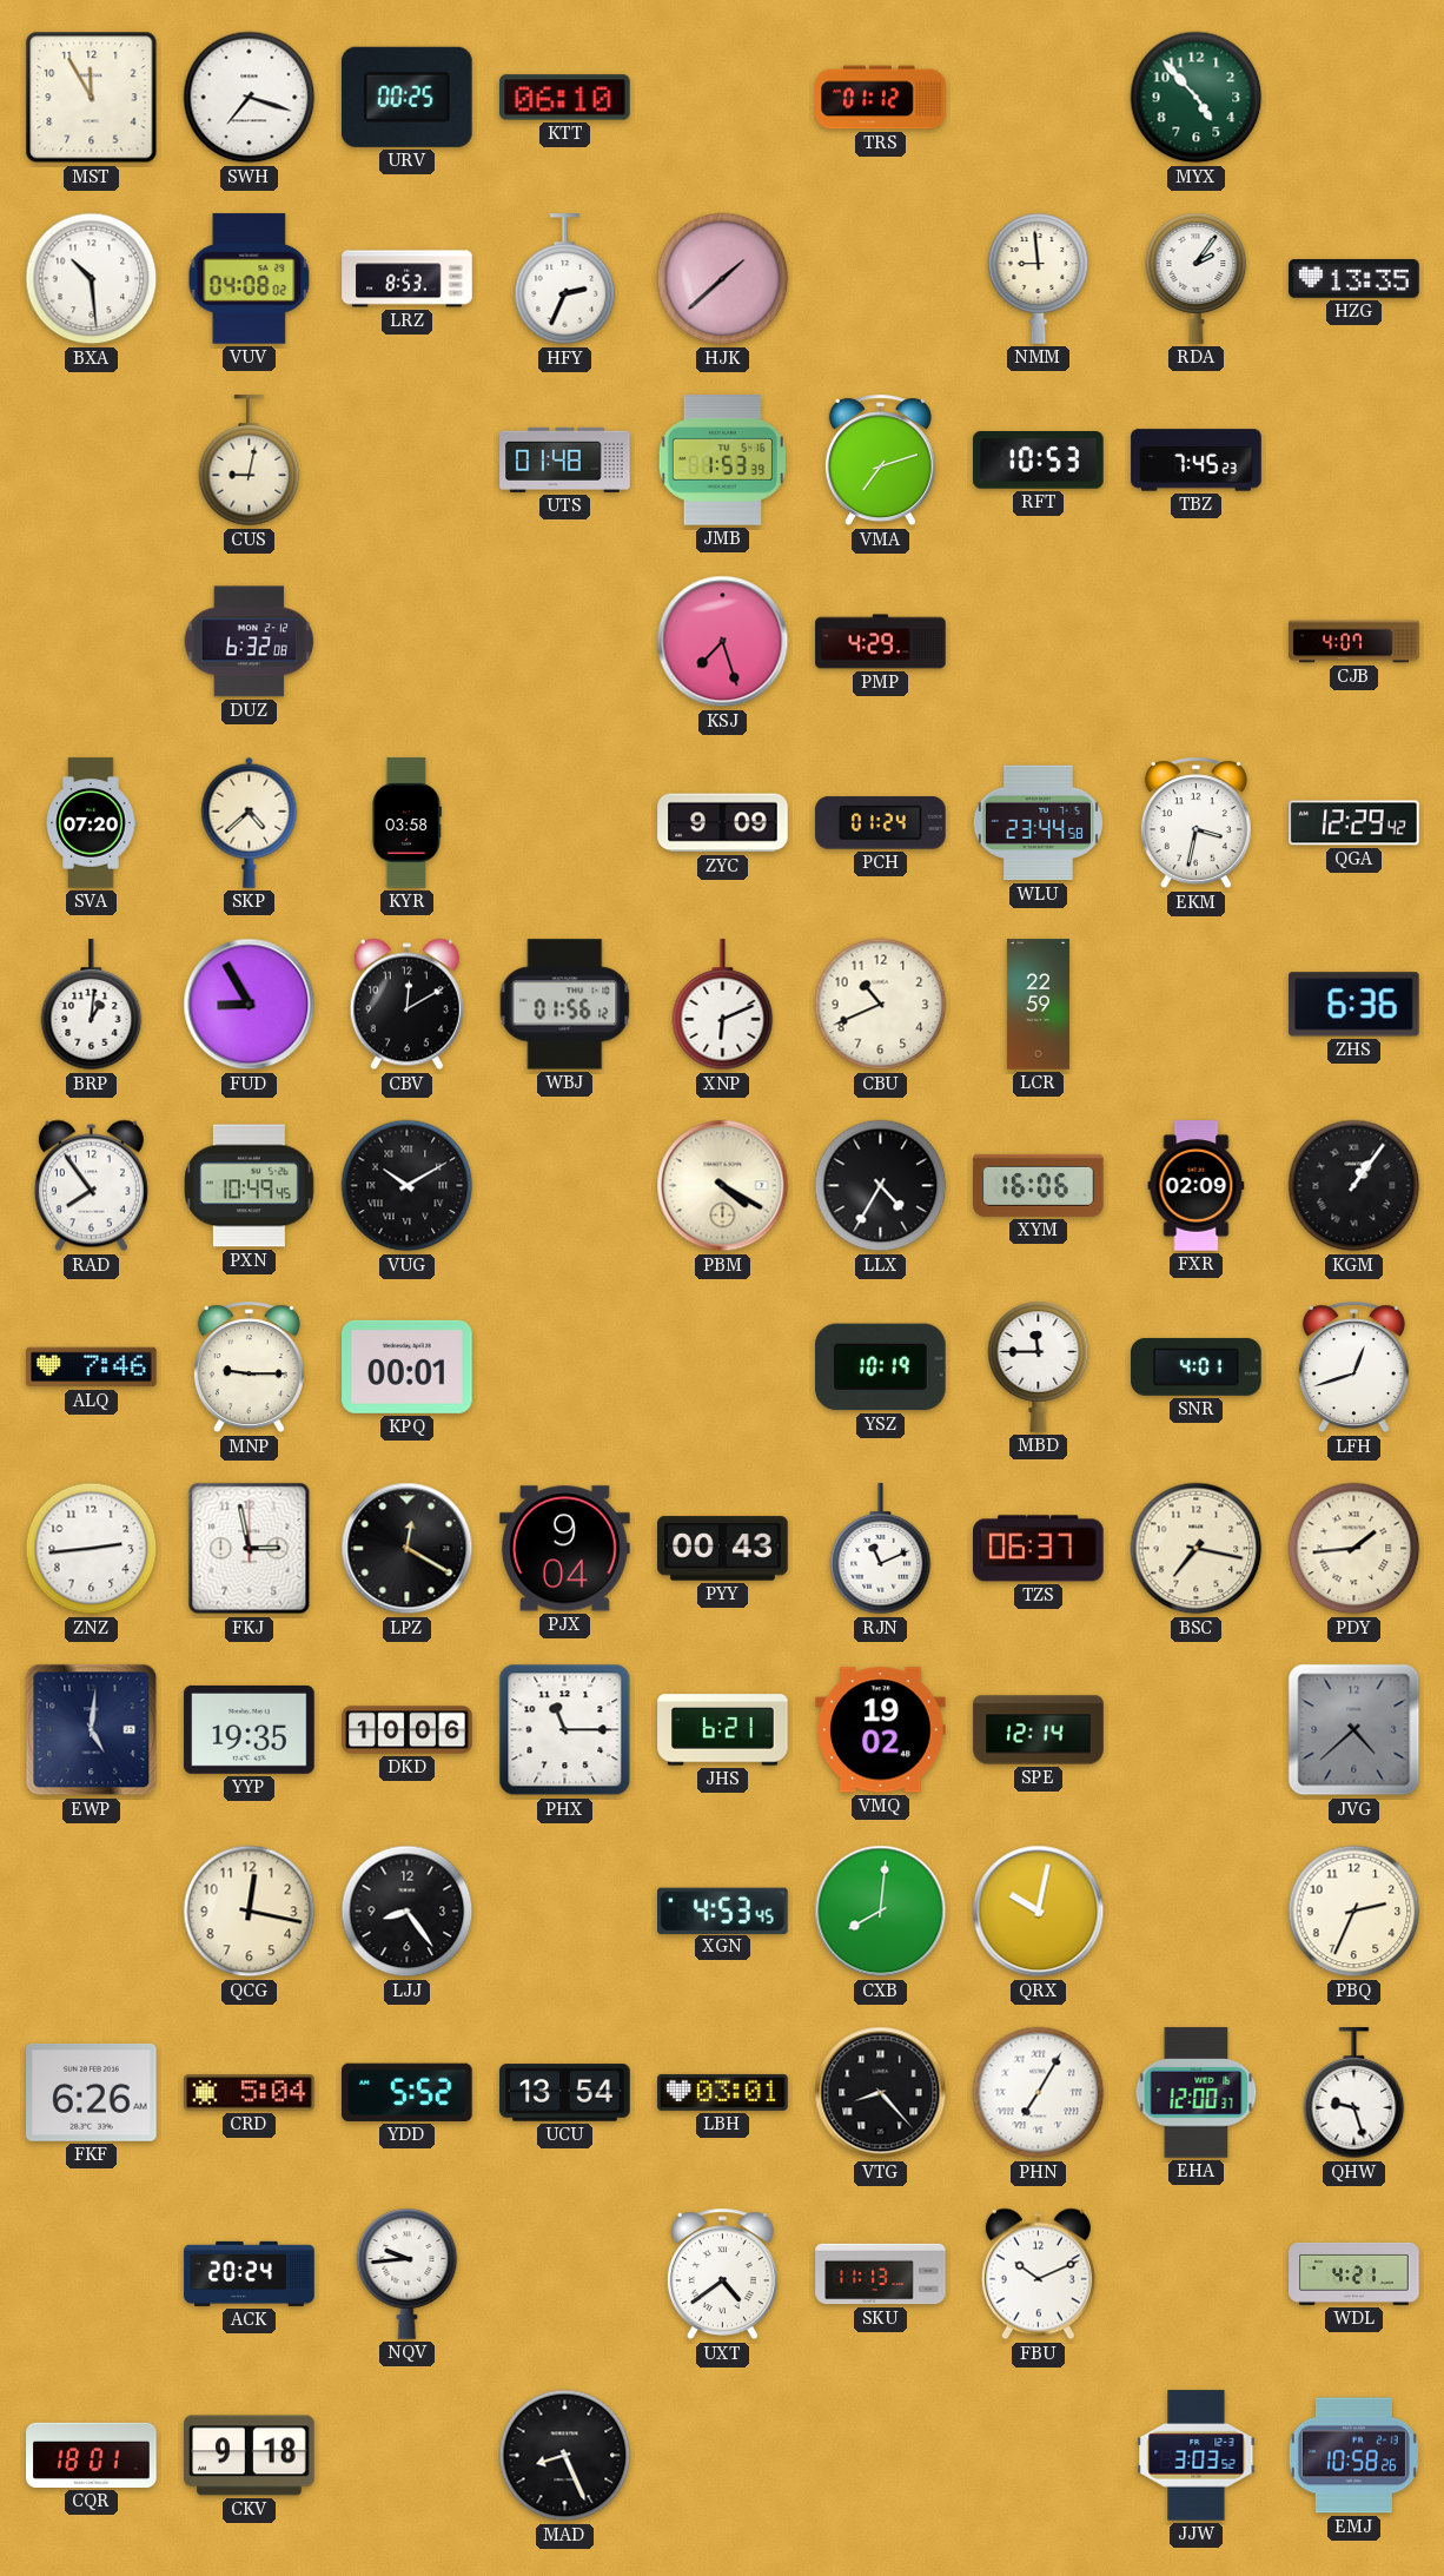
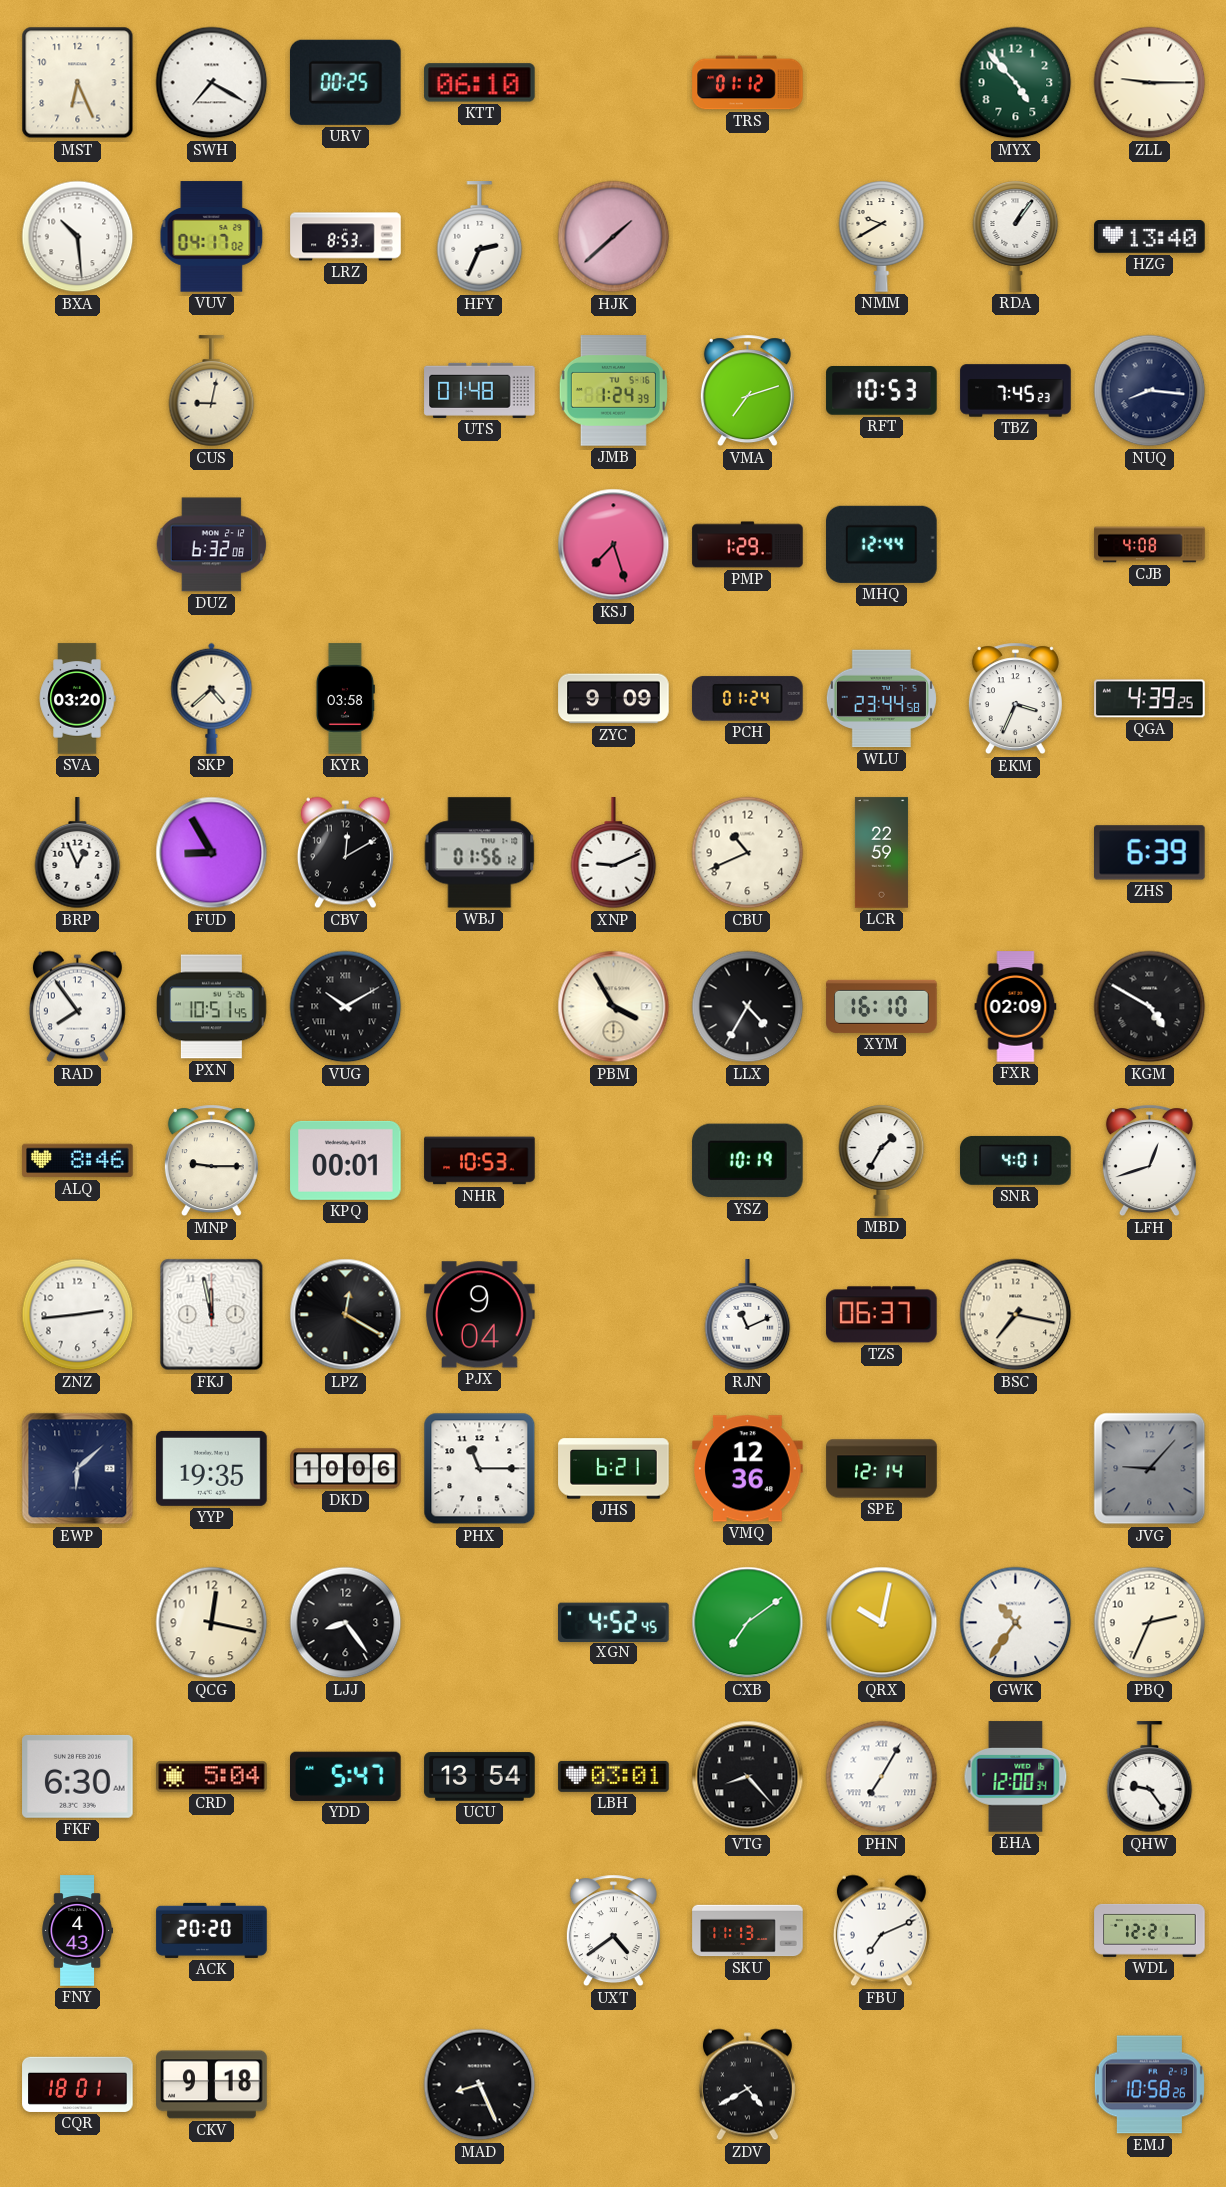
MST: 11:55 -> 6:26 (78, 83)
SWH: 7:18 -> 7:20 (212, 83)
ZLL: none -> 9:15 (1150, 83)
VUV: 04:08 -> 04:17 (212, 237)
NMM: 8:59 -> 9:40 (882, 236)
RDA: 2:06 -> 1:06 (1016, 236)
HZG: 13:35 -> 13:40 (1150, 237)
JMB: 1:53 -> 1:24 (613, 391)
NUQ: none -> 8:16 (1150, 391)
PMP: 4:29 -> 1:29 (748, 545)
MHQ: none -> 12:44 (882, 544)
CJB: 4:07 -> 4:08 (1150, 545)
SVA: 07:20 -> 03:20 (77, 699)
EKM: 3:32 -> 3:34 (1015, 699)
QGA: 12:29 -> 4:39 (1150, 699)
BRP: 1:01 -> 12:56 (78, 853)
XNP: 6:11 -> 9:11 (614, 853)
ZHS: 6:36 -> 6:39 (1150, 853)
PXN: 10:49 -> 10:51 (212, 1007)
PBM: 4:20 -> 3:55 (614, 1007)
XYM: 16:06 -> 16:10 (882, 1006)
KGM: 1:06 -> 4:50 (1150, 1007)
ALQ: 7:46 -> 8:46 (78, 1161)
NHR: none -> 10:53 (480, 1161)
MBD: 11:45 -> 1:35 (882, 1160)
FKJ: 2:58 -> 11:58 (212, 1315)
PYY: 00:43 -> none (723, 1549)
PDY: 1:44 -> none (1354, 1549)
EWP: 5:01 -> 6:08 (78, 1469)
VMQ: 19:02 -> 12:36 (748, 1469)
JVG: 4:38 -> 9:07 (1150, 1469)
XGN: 4:53 -> 4:52 (614, 1622)
CXB: 8:01 -> 7:09 (748, 1623)
GWK: none -> 10:36 (1016, 1623)
FKF: 6:26 -> 6:30 (78, 1776)
YDD: 5:52 -> 5:47 (346, 1776)
EHA: 12:00:37 -> 12:00:34 (1016, 1777)
QHW: 9:27 -> 9:24 (1150, 1777)
FNY: none -> 4:43 (77, 1931)
ACK: 20:24 -> 20:20 (212, 1930)
NQV: 9:44 -> none (408, 2273)
FBU: 10:11 -> 7:11 (881, 1931)
WDL: 4:21 -> 12:21 (1150, 1930)
ZDV: none -> 4:40 (747, 2085)
JJW: 3:03 -> none (1197, 2456)
